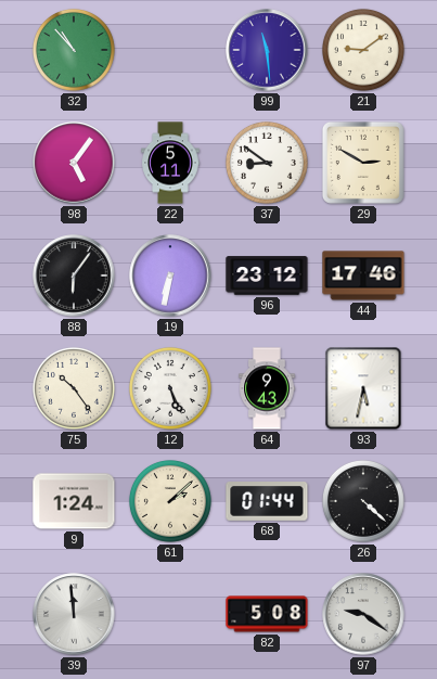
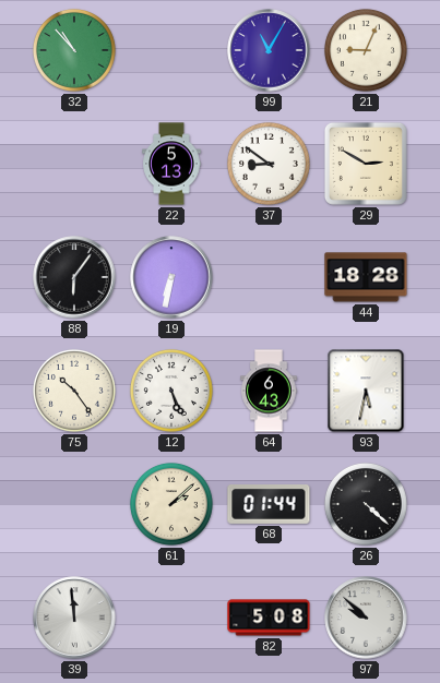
99: 11:29 -> 11:05 (269, 50)
21: 9:09 -> 9:04 (366, 50)
98: 5:06 -> none (74, 163)
22: 5:11 -> 5:13 (171, 164)
96: 23:12 -> none (267, 276)
44: 17:46 -> 18:28 (366, 277)
64: 9:43 -> 6:43 (269, 391)
9: 1:24 -> none (74, 501)
97: 9:21 -> 9:52 (366, 618)
